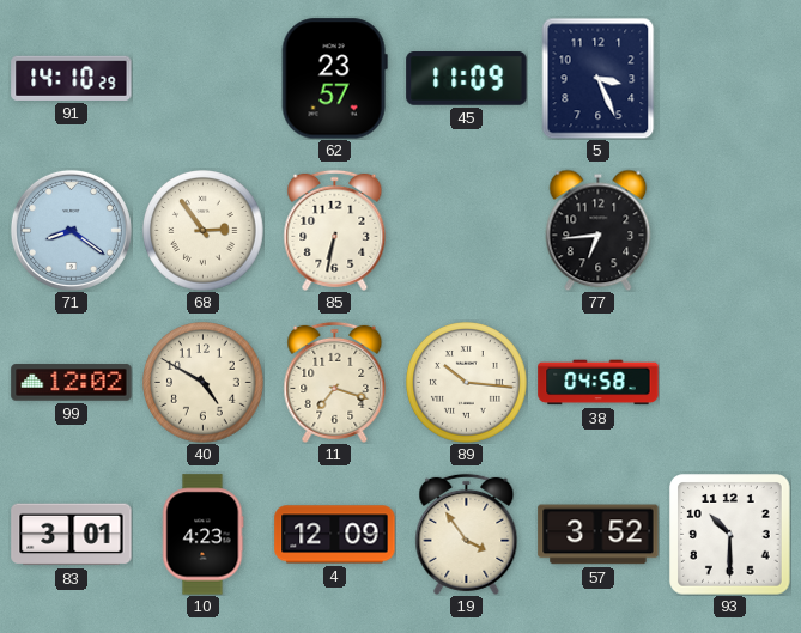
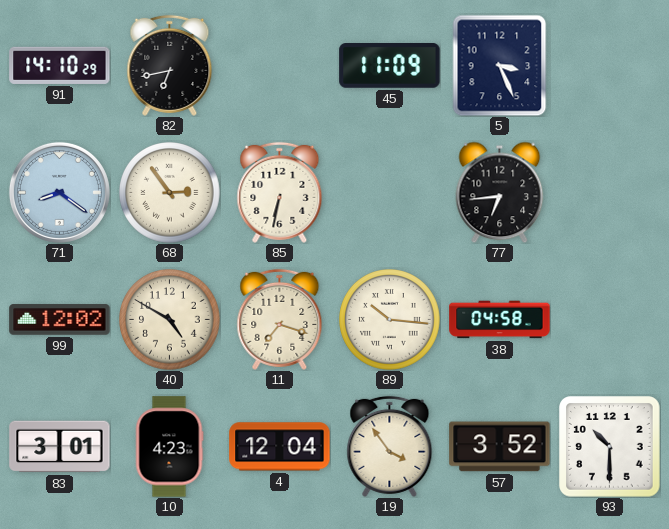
82: none -> 6:43 (170, 65)
62: 23:57 -> none (334, 79)
4: 12:09 -> 12:04 (280, 447)
